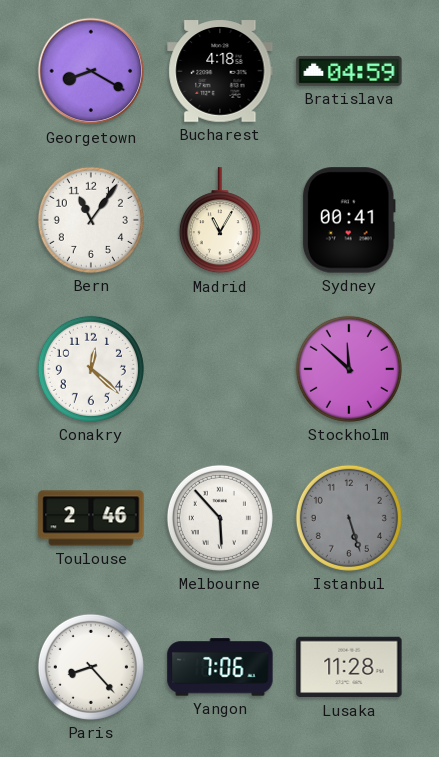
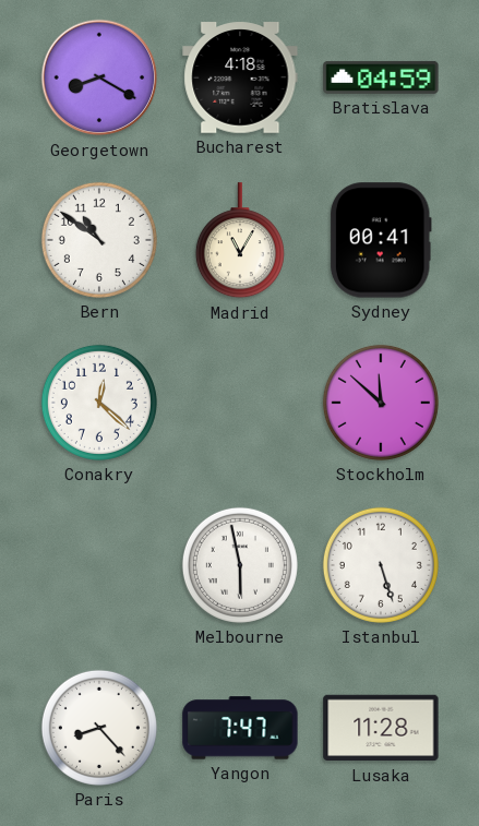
Bern: 11:06 -> 10:51 (99, 240)
Toulouse: 2:46 -> none (91, 518)
Melbourne: 5:53 -> 5:58 (240, 565)
Istanbul dial: grey -> white (381, 565)
Yangon: 7:06 -> 7:47 (240, 728)
